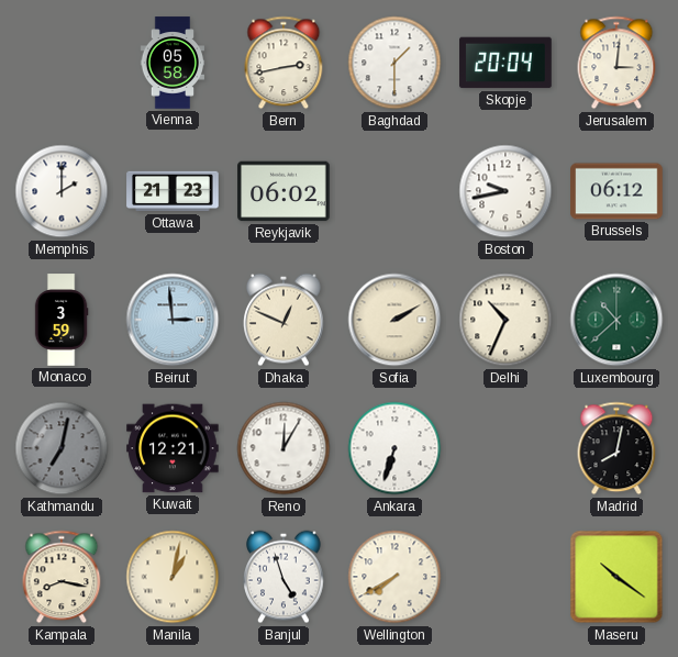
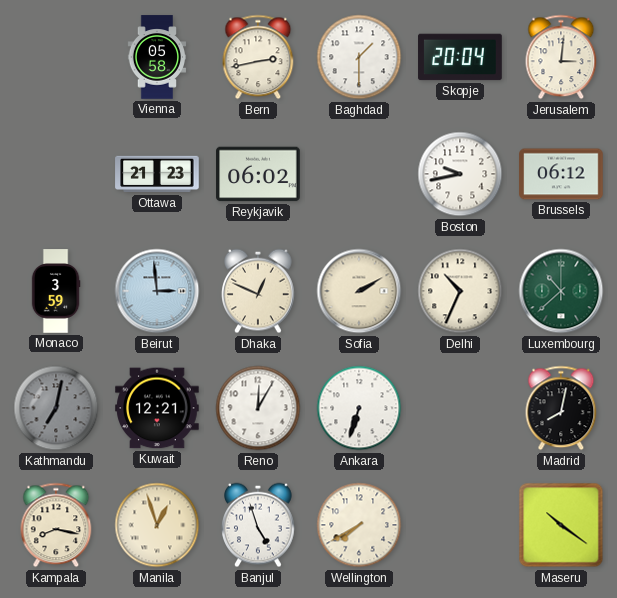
Memphis: 2:00 -> none (62, 191)
Manila: 1:02 -> 12:57 (157, 525)
